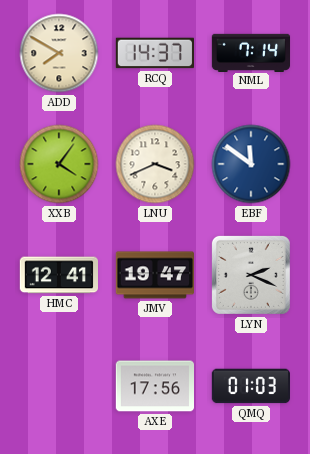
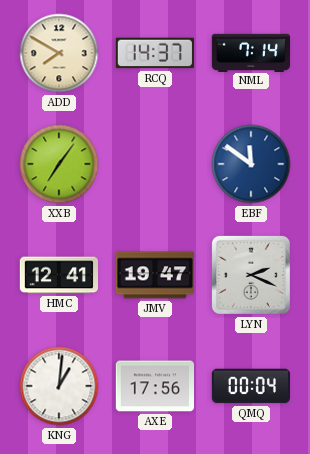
XXB: 4:06 -> 7:06 (59, 164)
LNU: 3:41 -> none (155, 164)
KNG: none -> 1:01 (59, 386)
QMQ: 01:03 -> 00:04 (250, 386)
